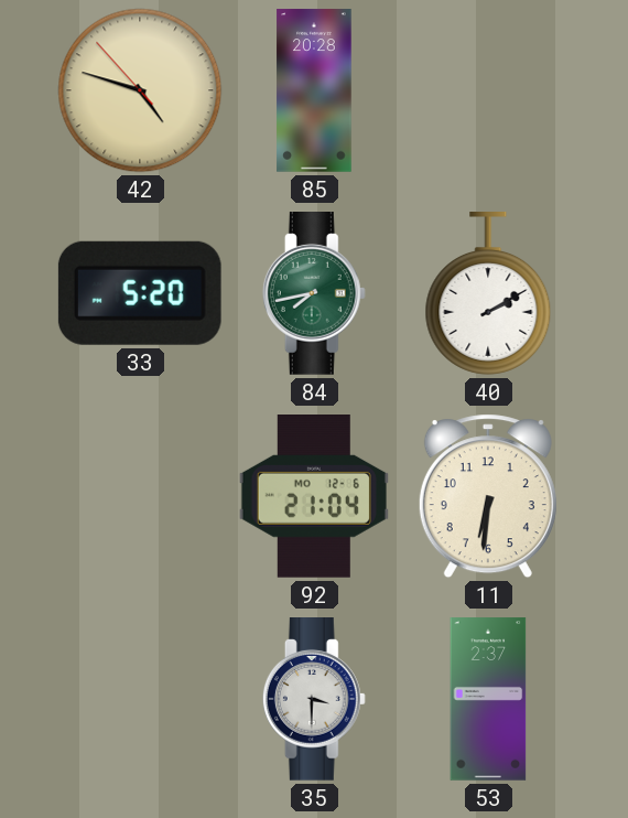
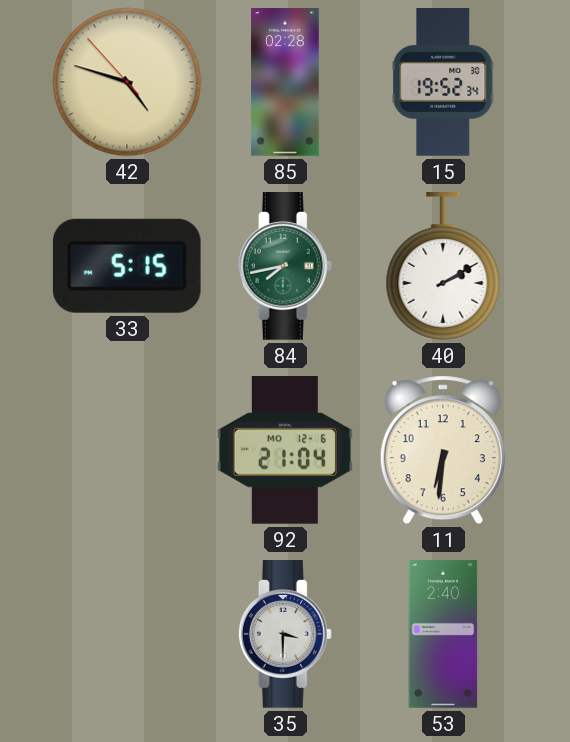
85: 20:28 -> 02:28 (285, 82)
15: none -> 19:52 (443, 82)
33: 5:20 -> 5:15 (127, 266)
53: 2:37 -> 2:40 (443, 634)
